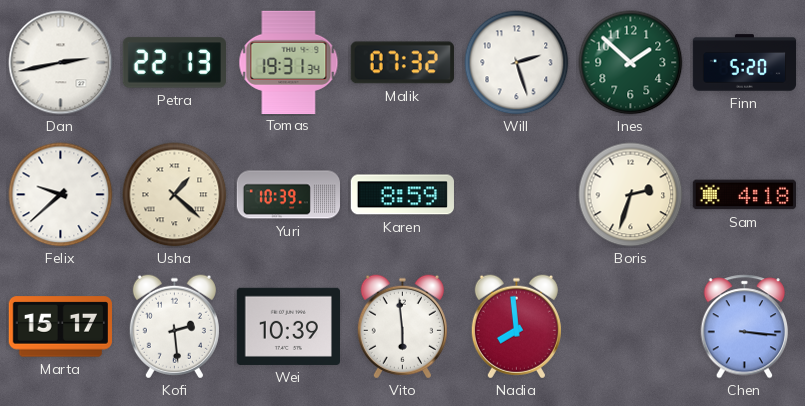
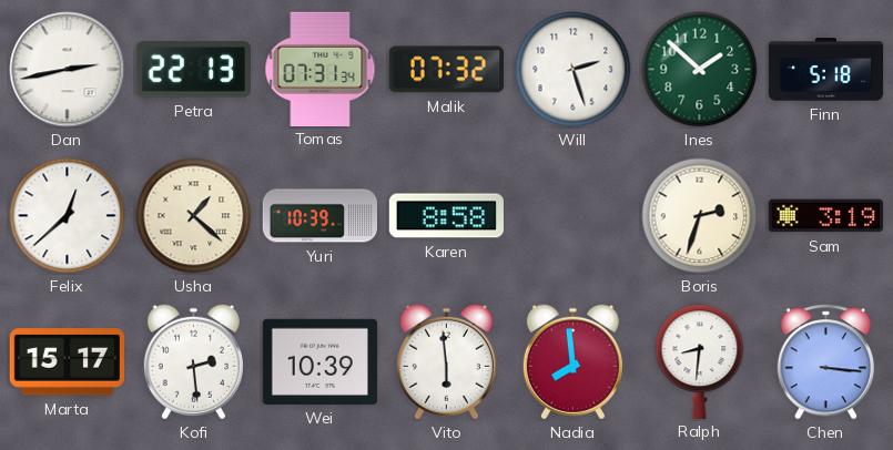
Tomas: 19:31 -> 07:31 (321, 69)
Finn: 5:20 -> 5:18 (826, 70)
Felix: 9:38 -> 12:38 (68, 216)
Karen: 8:59 -> 8:58 (446, 216)
Sam: 4:18 -> 3:19 (825, 216)
Ralph: none -> 8:31 (700, 361)
